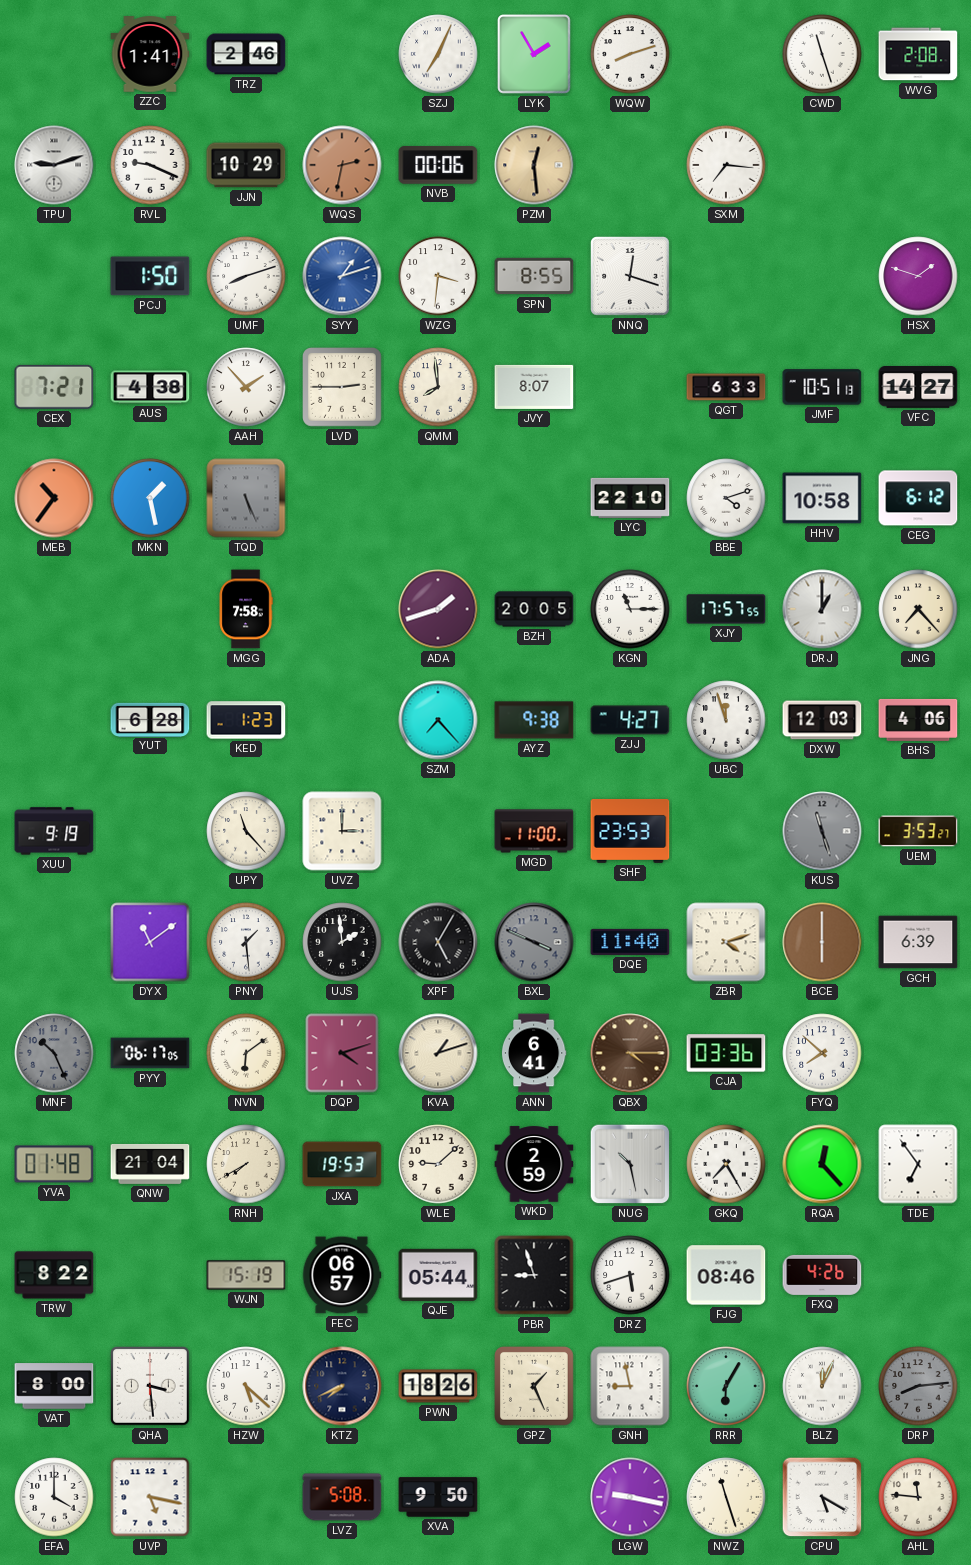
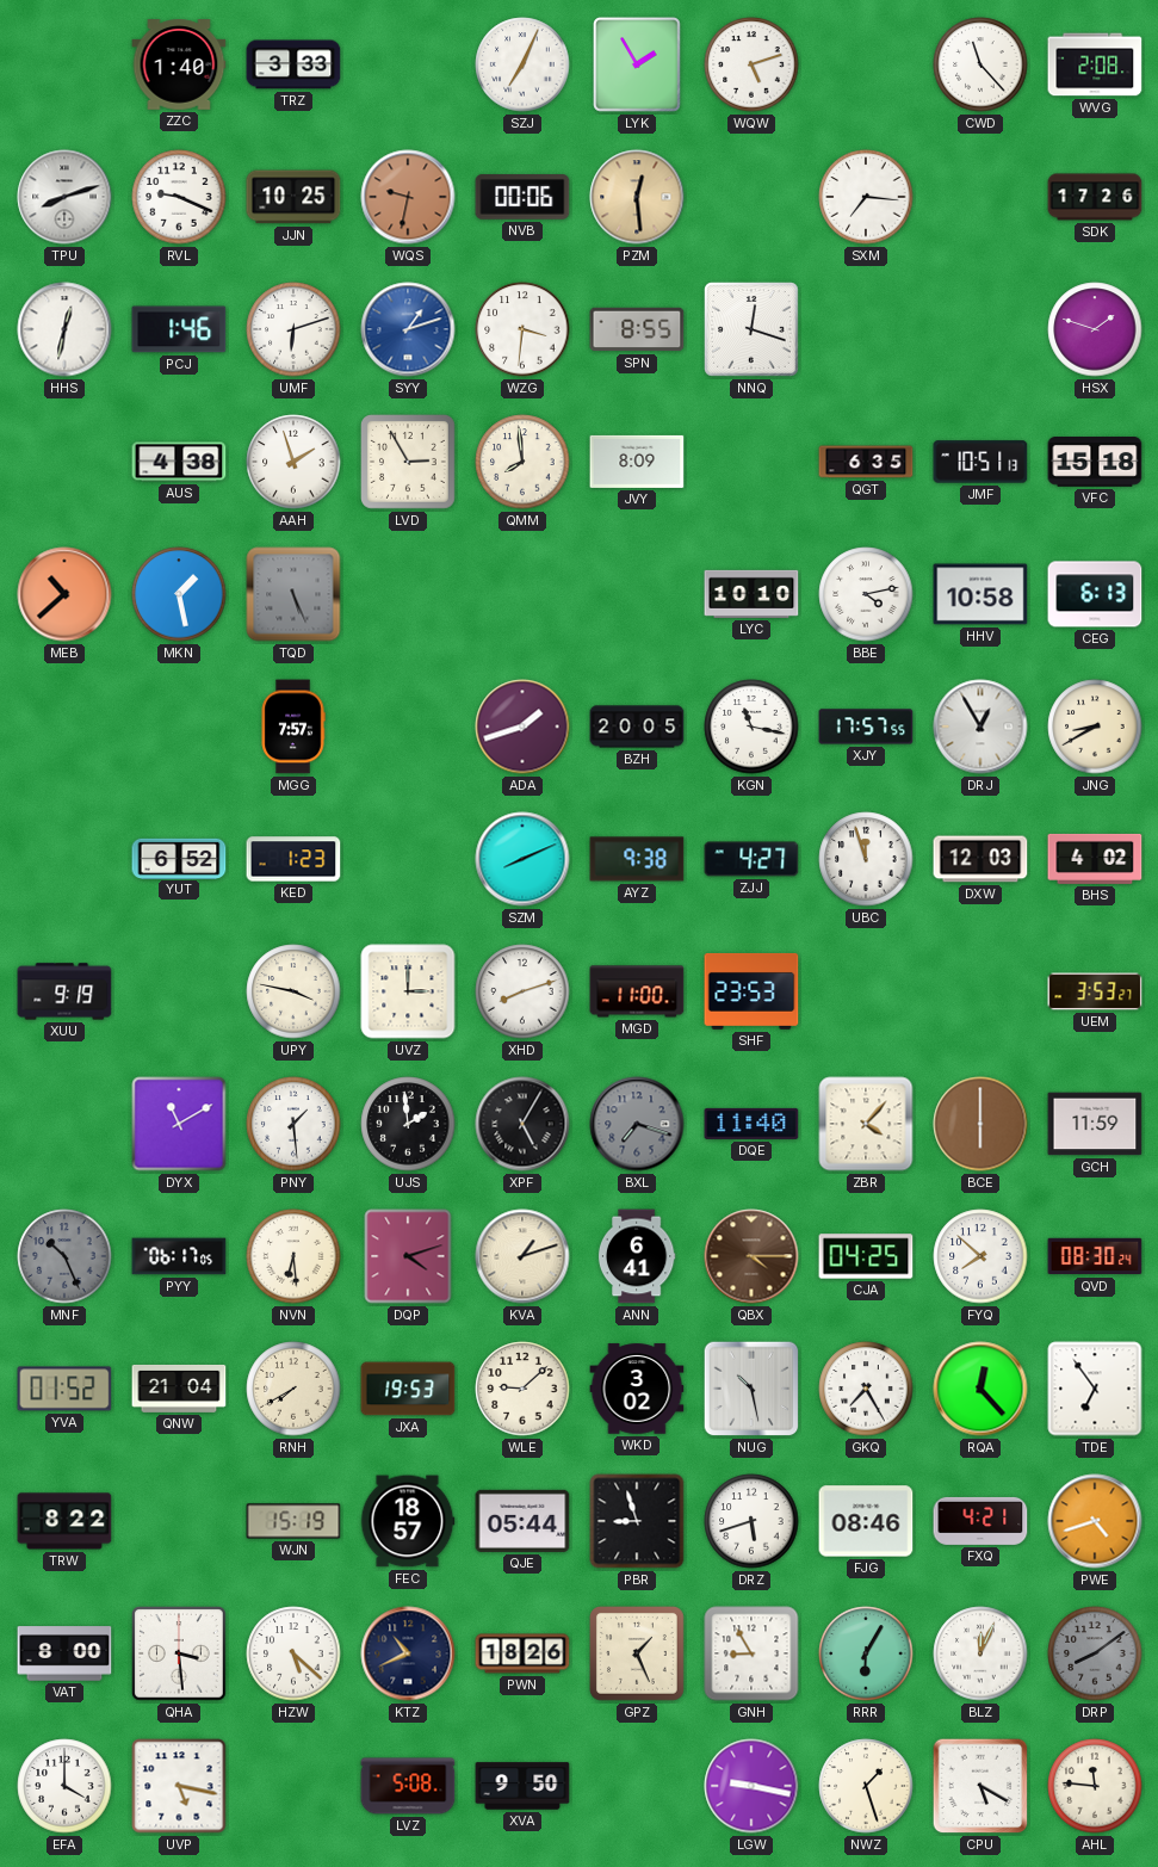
ZZC: 1:41 -> 1:40 (179, 64)
TRZ: 2:46 -> 3:33 (293, 64)
WQW: 8:12 -> 5:12 (751, 64)
CWD: 11:27 -> 11:23 (980, 64)
TPU: 9:12 -> 8:12 (64, 197)
JJN: 10:29 -> 10:25 (293, 197)
WQS: 2:32 -> 9:32 (408, 197)
SDK: none -> 17:26 (1095, 197)
HHS: none -> 12:32 (64, 329)
PCJ: 1:50 -> 1:46 (179, 329)
UMF: 8:12 -> 6:12 (293, 329)
CEX: 7:21 -> none (54, 387)
AAH: 1:53 -> 1:57 (293, 462)
LVD: 2:45 -> 2:55 (409, 463)
JVY: 8:07 -> 8:09 (637, 462)
QGT: 6:33 -> 6:35 (866, 462)
VFC: 14:27 -> 15:18 (1095, 463)
MEB: 10:36 -> 10:38 (64, 594)
LYC: 22:10 -> 10:10 (751, 594)
BBE: 4:12 -> 4:13 (866, 594)
CEG: 6:12 -> 6:13 (1095, 594)
MGG: 7:58 -> 7:57 (293, 727)
KGN: 11:15 -> 11:17 (751, 727)
DRJ: 1:00 -> 12:55 (980, 727)
JNG: 7:23 -> 8:40 (1095, 727)
YUT: 6:28 -> 6:52 (179, 858)
SZM: 7:23 -> 8:11 (522, 859)
BHS: 4:06 -> 4:02 (1095, 859)
UPY: 11:23 -> 3:47 (293, 991)
XHD: none -> 8:12 (522, 991)
KUS: 11:27 -> none (822, 831)
DYX: 11:09 -> 11:10 (179, 1124)
BXL: 3:49 -> 7:18 (637, 1124)
ZBR: 4:12 -> 4:07 (866, 1124)
GCH: 6:39 -> 11:59 (1095, 1124)
NVN: 6:09 -> 6:29 (293, 1256)
CJA: 03:36 -> 04:25 (866, 1256)
QVD: none -> 08:30 (1095, 1256)
YVA: 01:48 -> 01:52 (64, 1389)
WKD: 2:59 -> 3:02 (637, 1389)
FEC: 06:57 -> 18:57 (408, 1521)
FXQ: 4:26 -> 4:21 (980, 1521)
PWE: none -> 4:42 (1095, 1521)
KTZ: 7:41 -> 10:41 (408, 1653)
GNH: 8:58 -> 8:55 (751, 1653)
DRP: 8:14 -> 8:09 (1095, 1653)
NWZ: 11:27 -> 1:27 (866, 1786)
